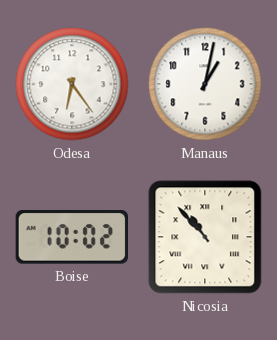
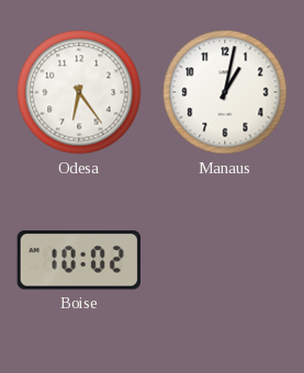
Nicosia: 10:53 -> none (205, 237)
